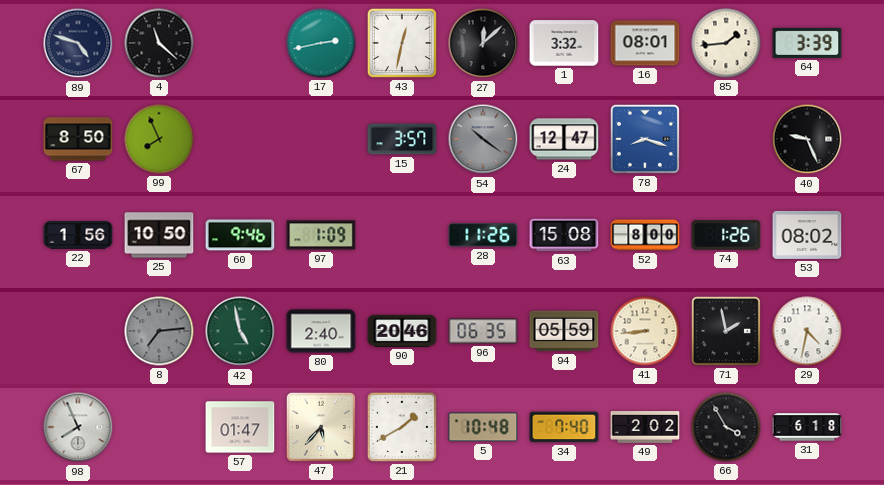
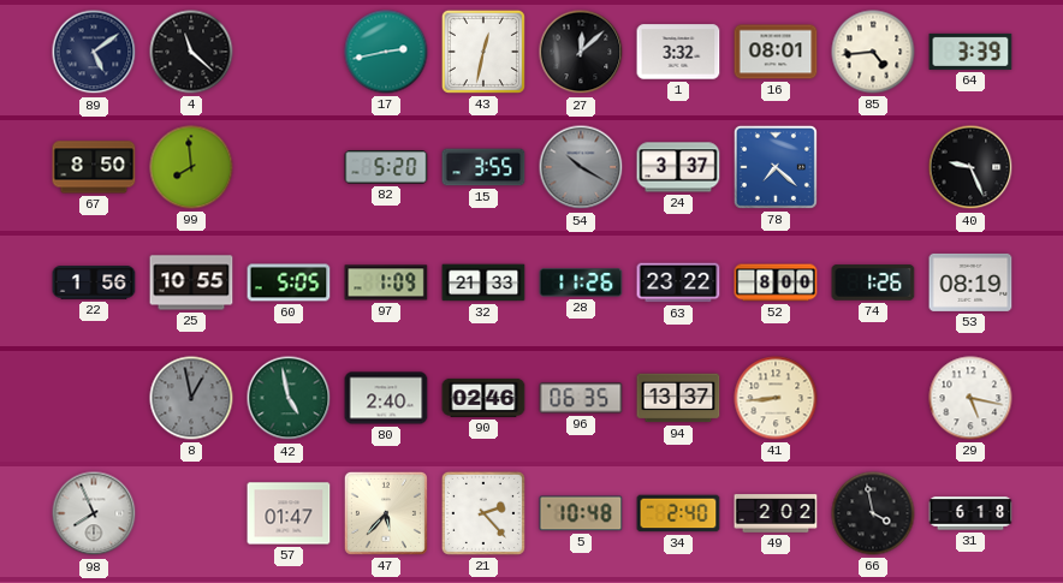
89: 4:48 -> 5:09 (94, 52)
85: 1:44 -> 4:44 (873, 52)
99: 7:56 -> 7:59 (191, 167)
82: none -> 5:20 (386, 167)
15: 3:57 -> 3:55 (483, 167)
54: 10:21 -> 10:20 (581, 167)
24: 12:47 -> 3:37 (678, 167)
78: 8:18 -> 7:22 (776, 167)
25: 10:50 -> 10:55 (191, 282)
60: 9:46 -> 5:05 (289, 282)
32: none -> 21:33 (483, 282)
63: 15:08 -> 23:22 (678, 282)
53: 08:02 -> 08:19 (970, 282)
8: 7:14 -> 12:58 (191, 398)
90: 20:46 -> 02:46 (483, 398)
94: 05:59 -> 13:37 (678, 398)
71: 1:58 -> none (726, 331)
29: 4:32 -> 5:17 (970, 398)
21: 1:40 -> 2:23 (483, 513)
34: 7:40 -> 2:40 (678, 513)
66: 3:55 -> 3:58 (873, 513)
